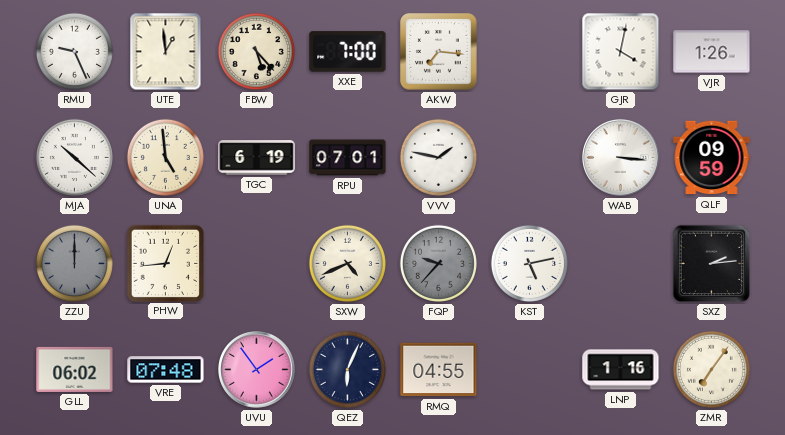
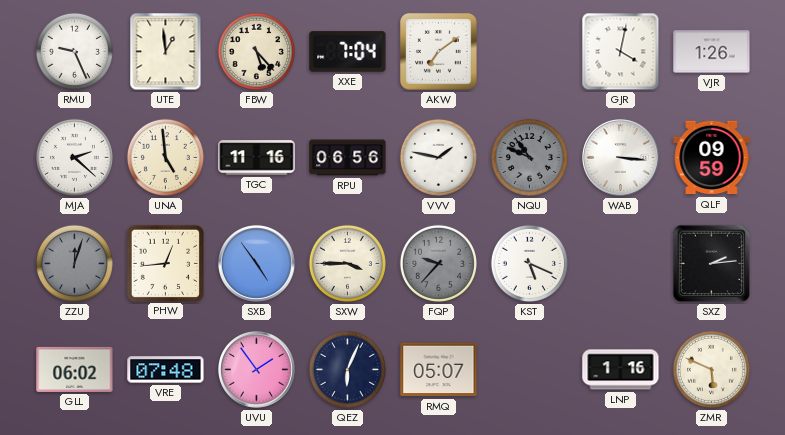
XXE: 7:00 -> 7:04 (348, 52)
AKW: 7:16 -> 7:09 (439, 52)
MJA: 10:22 -> 2:22 (74, 157)
TGC: 6:19 -> 11:16 (257, 158)
RPU: 07:01 -> 06:56 (348, 158)
NQU: none -> 10:49 (529, 157)
ZZU: 12:00 -> 12:03 (74, 263)
SXB: none -> 4:54 (257, 264)
SXW: 4:41 -> 3:45 (347, 263)
KST: 5:13 -> 5:19 (529, 263)
RMQ: 04:55 -> 05:07 (439, 370)
ZMR: 7:06 -> 5:49 (711, 369)
